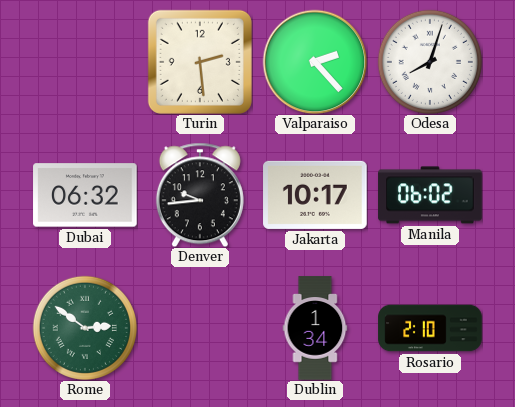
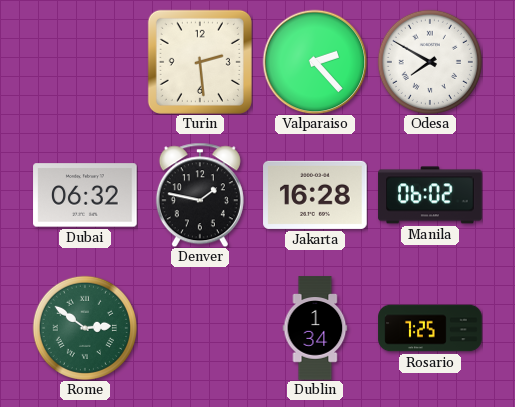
Odesa: 8:03 -> 7:50 (430, 62)
Denver: 9:44 -> 1:47 (200, 195)
Jakarta: 10:17 -> 16:28 (315, 195)
Rosario: 2:10 -> 7:25 (430, 328)
